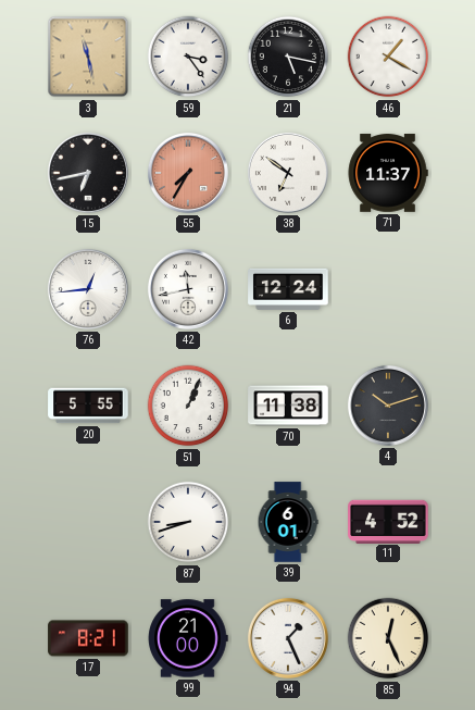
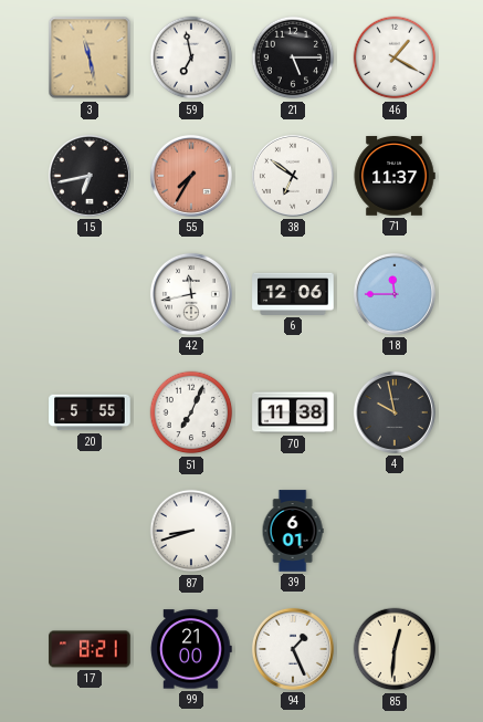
59: 3:24 -> 6:58 (191, 57)
21: 5:17 -> 5:15 (293, 57)
76: 12:44 -> none (88, 289)
6: 12:24 -> 12:06 (293, 294)
18: none -> 11:45 (395, 294)
51: 1:04 -> 7:04 (191, 412)
4: 10:12 -> 9:58 (395, 412)
11: 4:52 -> none (388, 521)
85: 12:26 -> 12:31 (395, 649)
